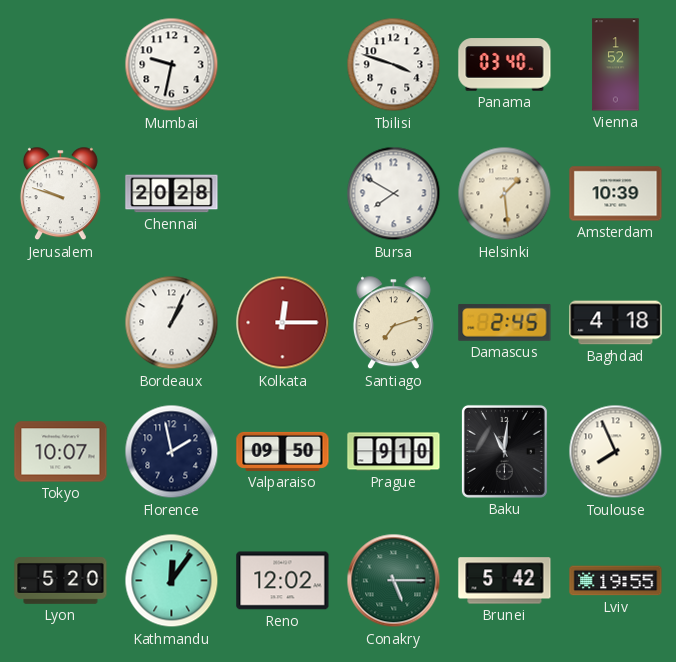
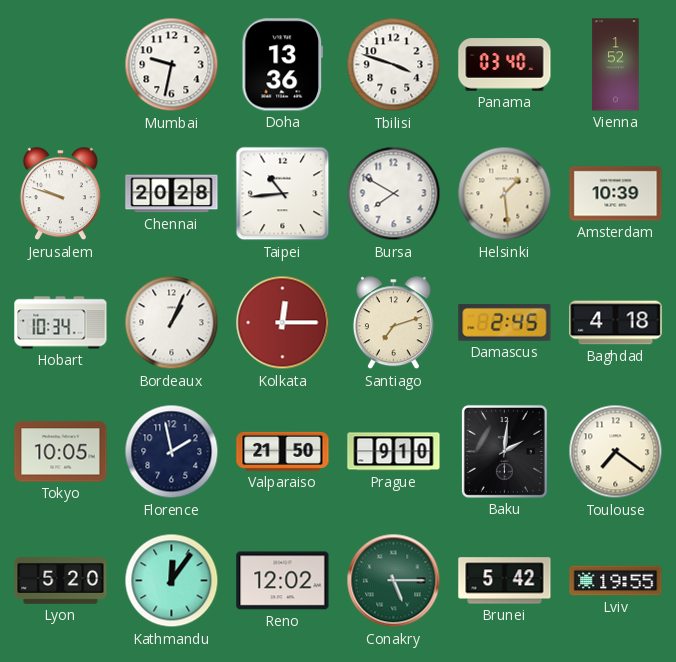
Doha: none -> 13:36 (282, 65)
Taipei: none -> 10:44 (283, 194)
Hobart: none -> 10:34 (61, 323)
Tokyo: 10:07 -> 10:05 (61, 452)
Valparaiso: 09:50 -> 21:50 (283, 451)
Baku: 11:01 -> 2:01 (504, 451)
Toulouse: 7:56 -> 7:21 (616, 452)
